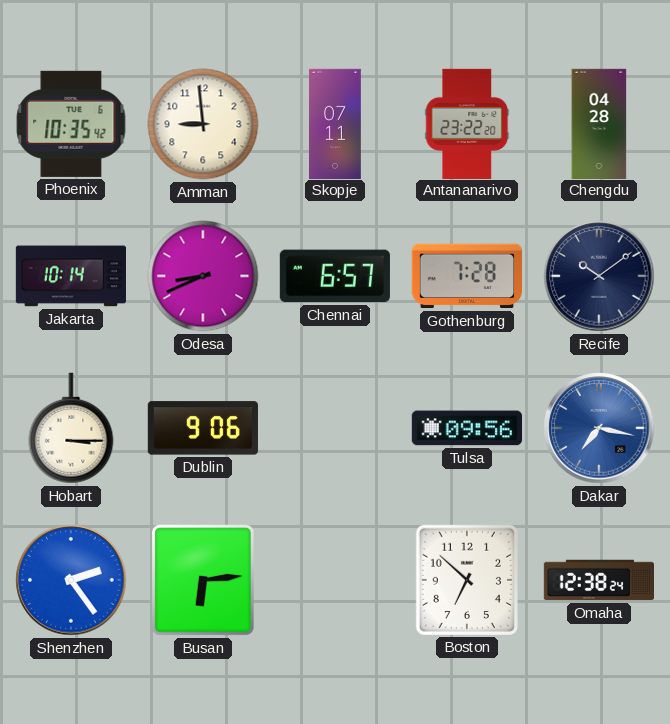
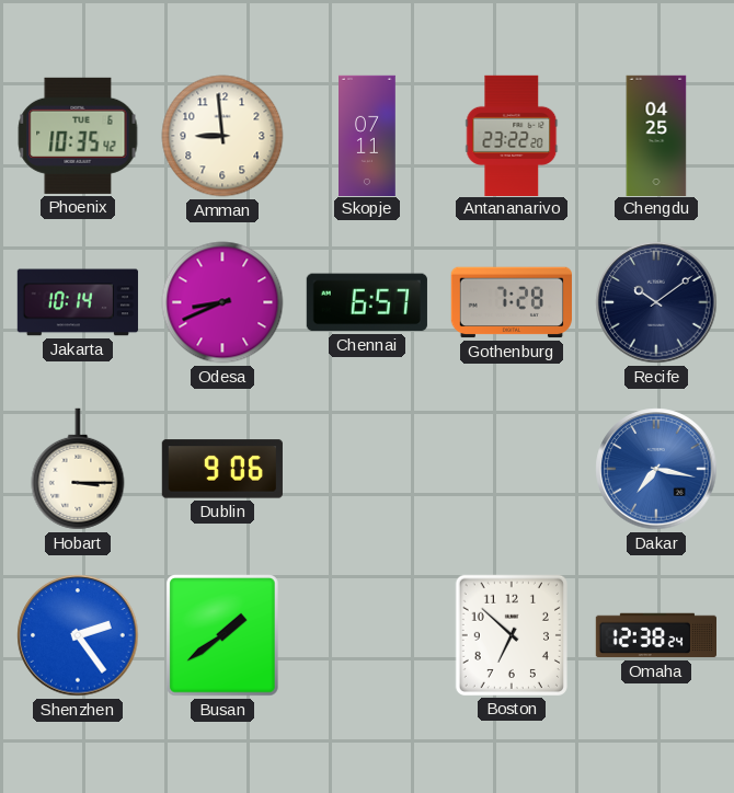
Chengdu: 04:28 -> 04:25 (656, 135)
Tulsa: 09:56 -> none (467, 428)
Busan: 6:14 -> 1:39 (223, 636)
